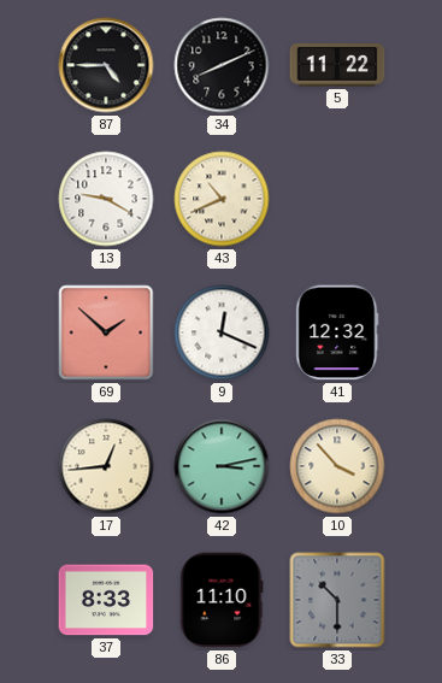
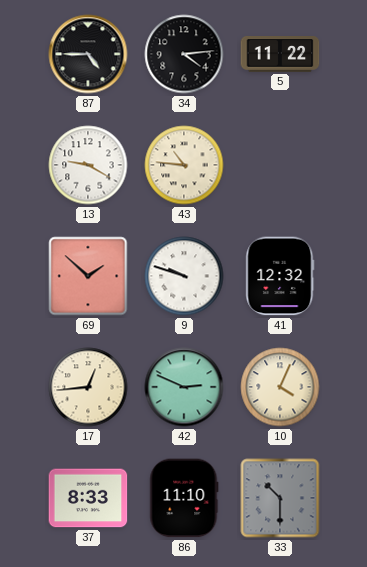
34: 8:11 -> 4:14 (184, 54)
43: 10:41 -> 10:46 (184, 165)
9: 12:19 -> 9:48 (184, 276)
42: 3:13 -> 2:49 (184, 387)
10: 3:53 -> 4:04 (280, 387)
